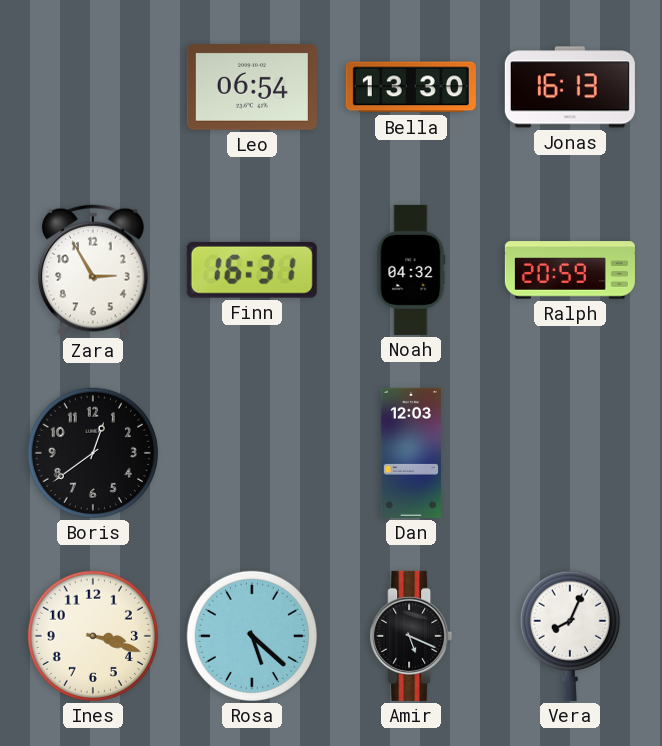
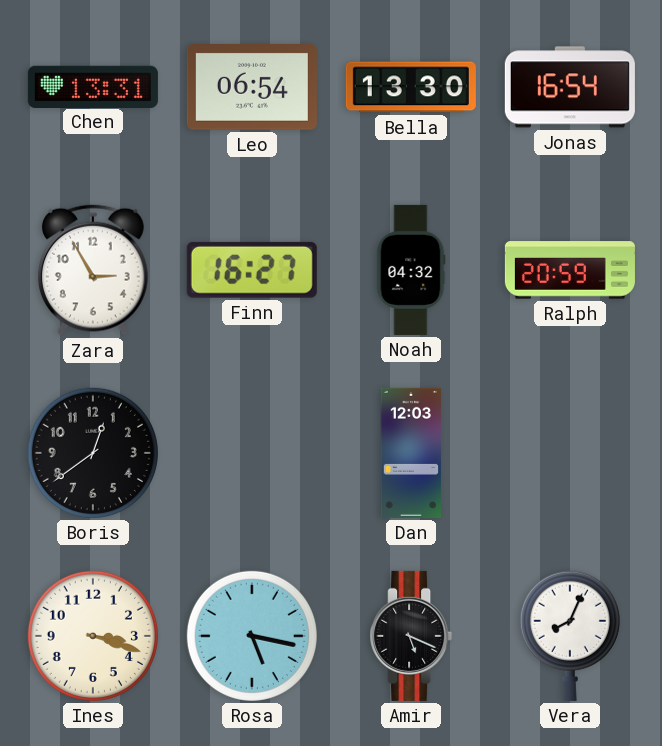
Chen: none -> 13:31 (93, 86)
Jonas: 16:13 -> 16:54 (570, 87)
Finn: 16:31 -> 16:27 (252, 270)
Rosa: 5:22 -> 5:17 (252, 636)
